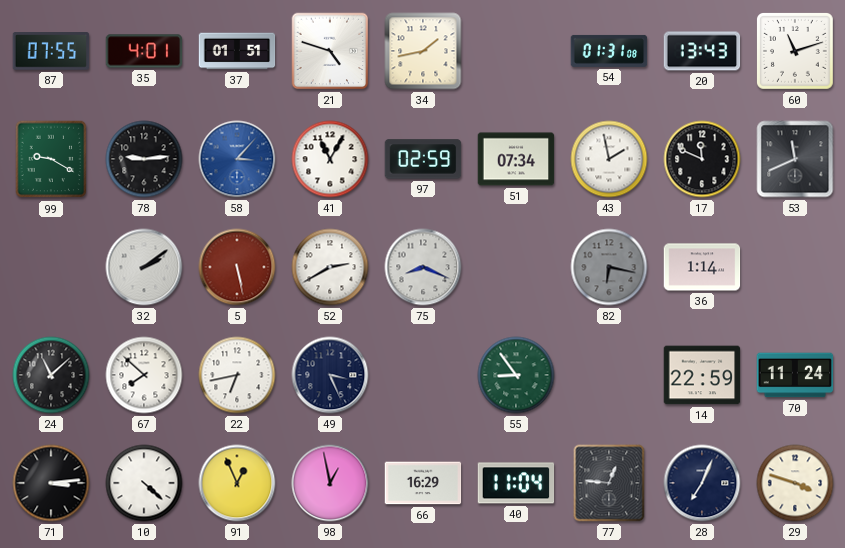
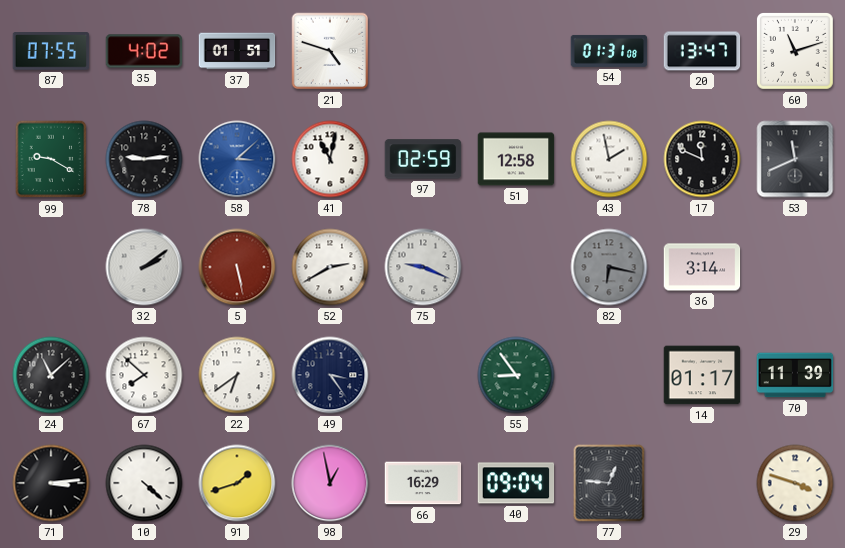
35: 4:01 -> 4:02 (144, 51)
34: 1:43 -> none (423, 51)
20: 13:43 -> 13:47 (702, 51)
58: 3:07 -> 3:08 (237, 159)
41: 11:05 -> 11:02 (330, 159)
51: 07:34 -> 12:58 (516, 159)
75: 8:19 -> 9:19 (423, 267)
36: 1:14 -> 3:14 (702, 267)
22: 6:43 -> 6:39 (237, 375)
49: 3:26 -> 3:24 (330, 375)
14: 22:59 -> 01:17 (702, 375)
70: 11:24 -> 11:39 (795, 375)
91: 12:56 -> 1:42 (237, 483)
40: 11:04 -> 09:04 (516, 483)
28: 7:04 -> none (702, 483)
